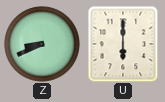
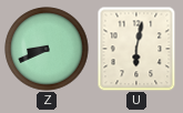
U: 6:00 -> 6:02 (136, 49)
